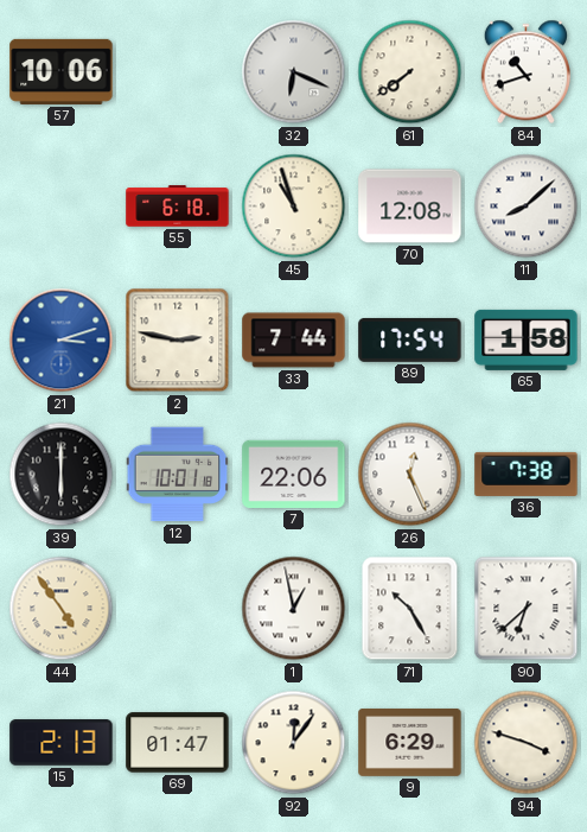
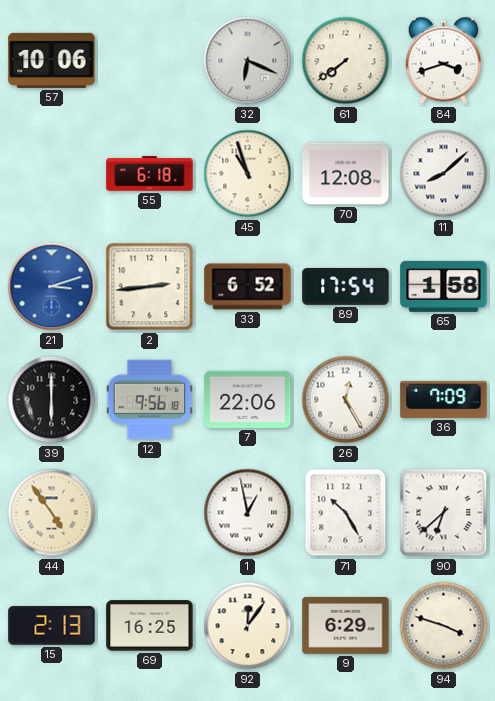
84: 10:42 -> 3:42 (443, 61)
2: 2:47 -> 2:44 (150, 287)
33: 7:44 -> 6:52 (248, 287)
12: 10:01 -> 9:56 (150, 400)
26: 12:26 -> 12:25 (346, 400)
36: 7:38 -> 7:09 (444, 399)
69: 01:47 -> 16:25 (150, 626)
